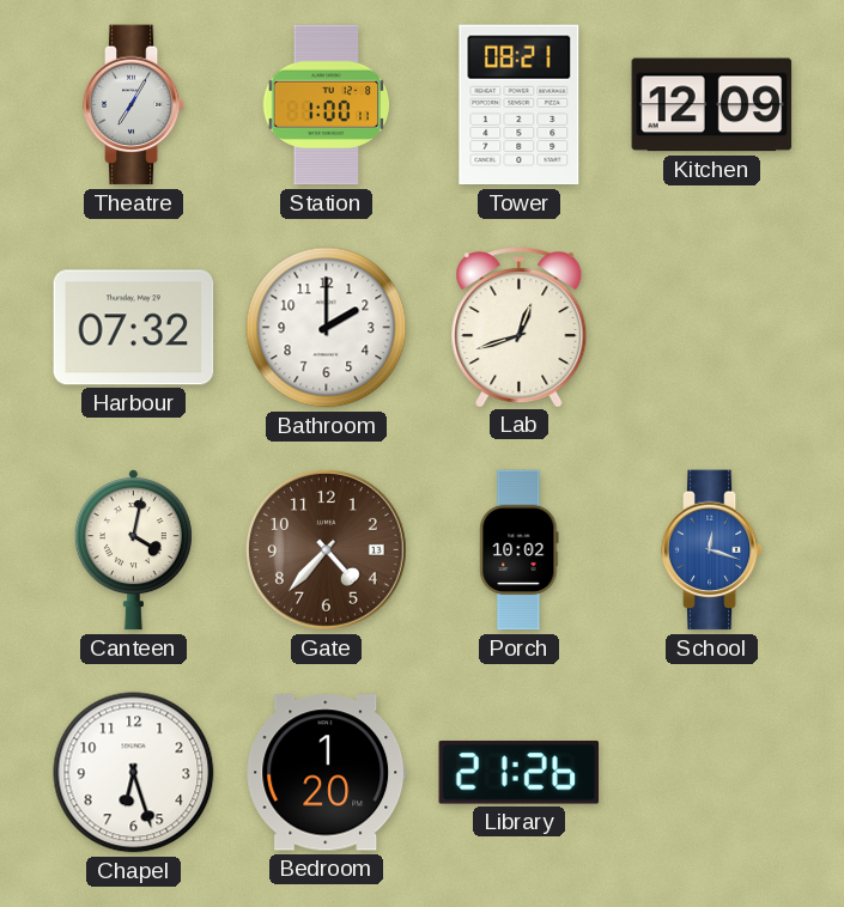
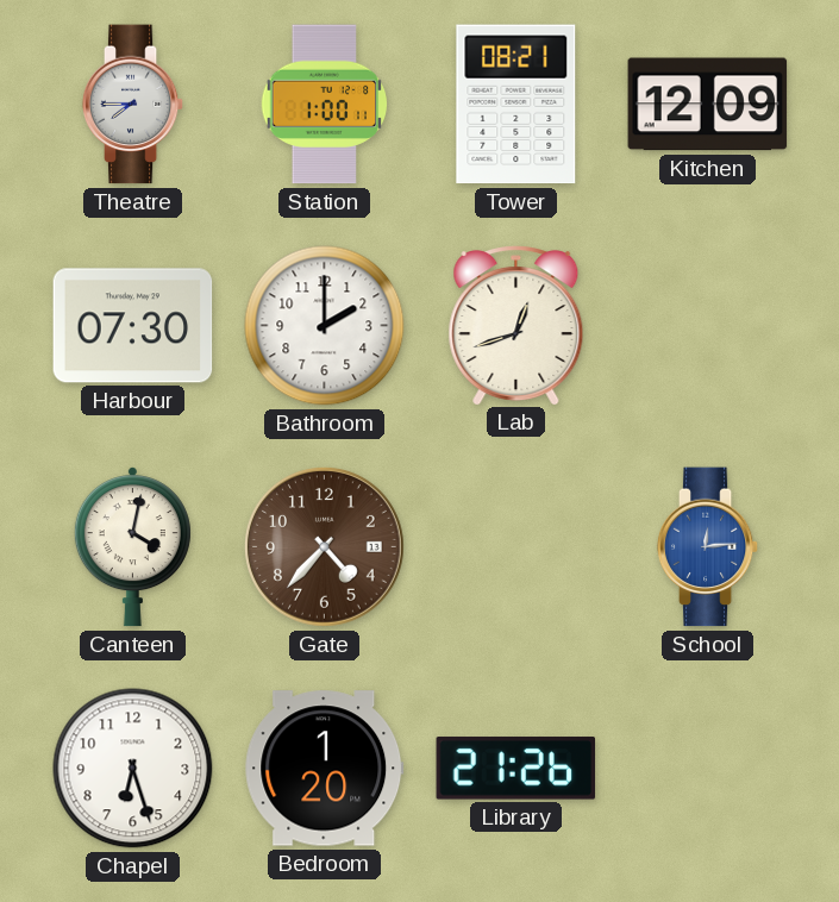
Theatre: 7:05 -> 7:45 (133, 105)
Harbour: 07:32 -> 07:30 (133, 326)
Porch: 10:02 -> none (520, 550)
School: 12:18 -> 12:14 (708, 547)
